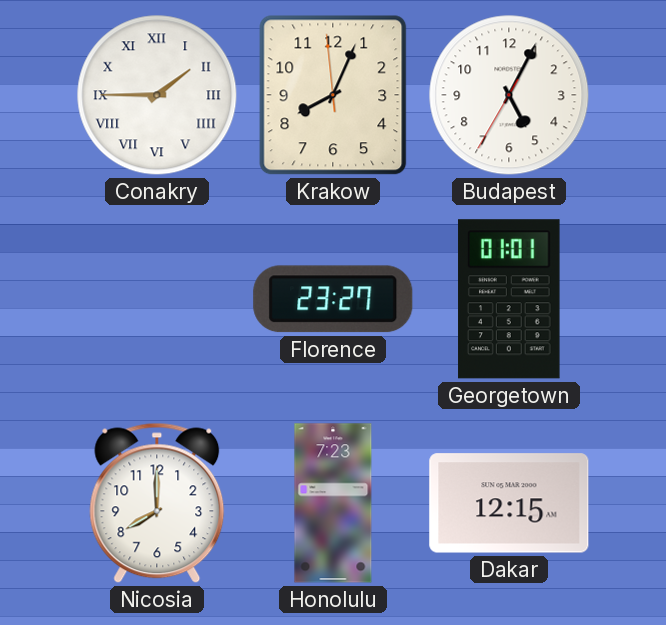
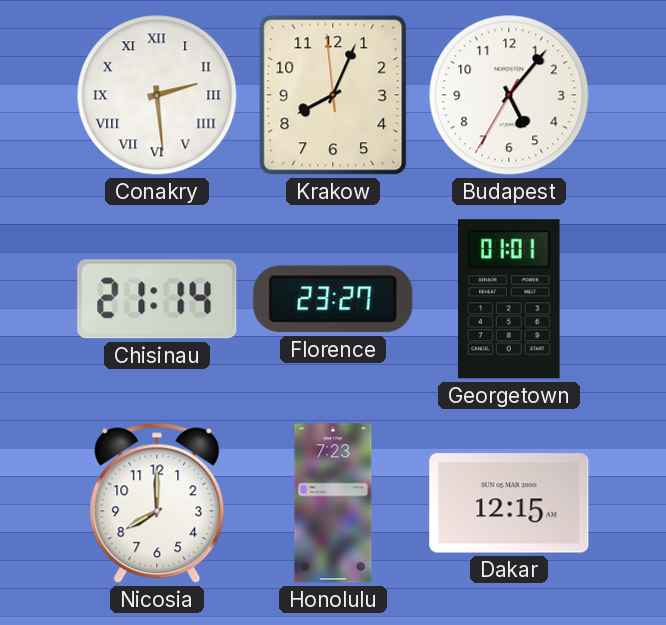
Conakry: 1:45 -> 2:29 (157, 95)
Budapest: 5:04 -> 5:06 (509, 95)
Chisinau: none -> 21:14 (157, 299)
